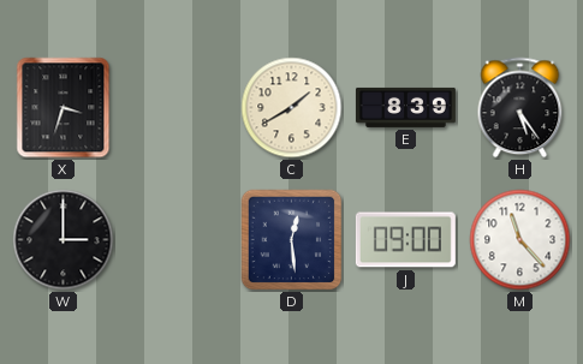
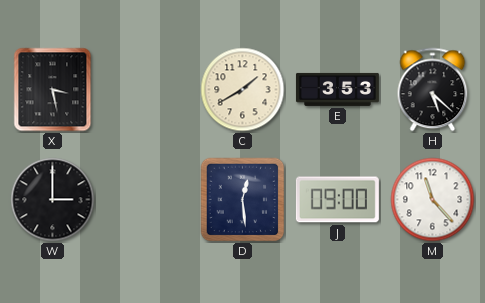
X: 3:33 -> 3:28 (53, 90)
E: 8:39 -> 3:53 (337, 89)
H: 5:24 -> 5:22 (433, 90)
